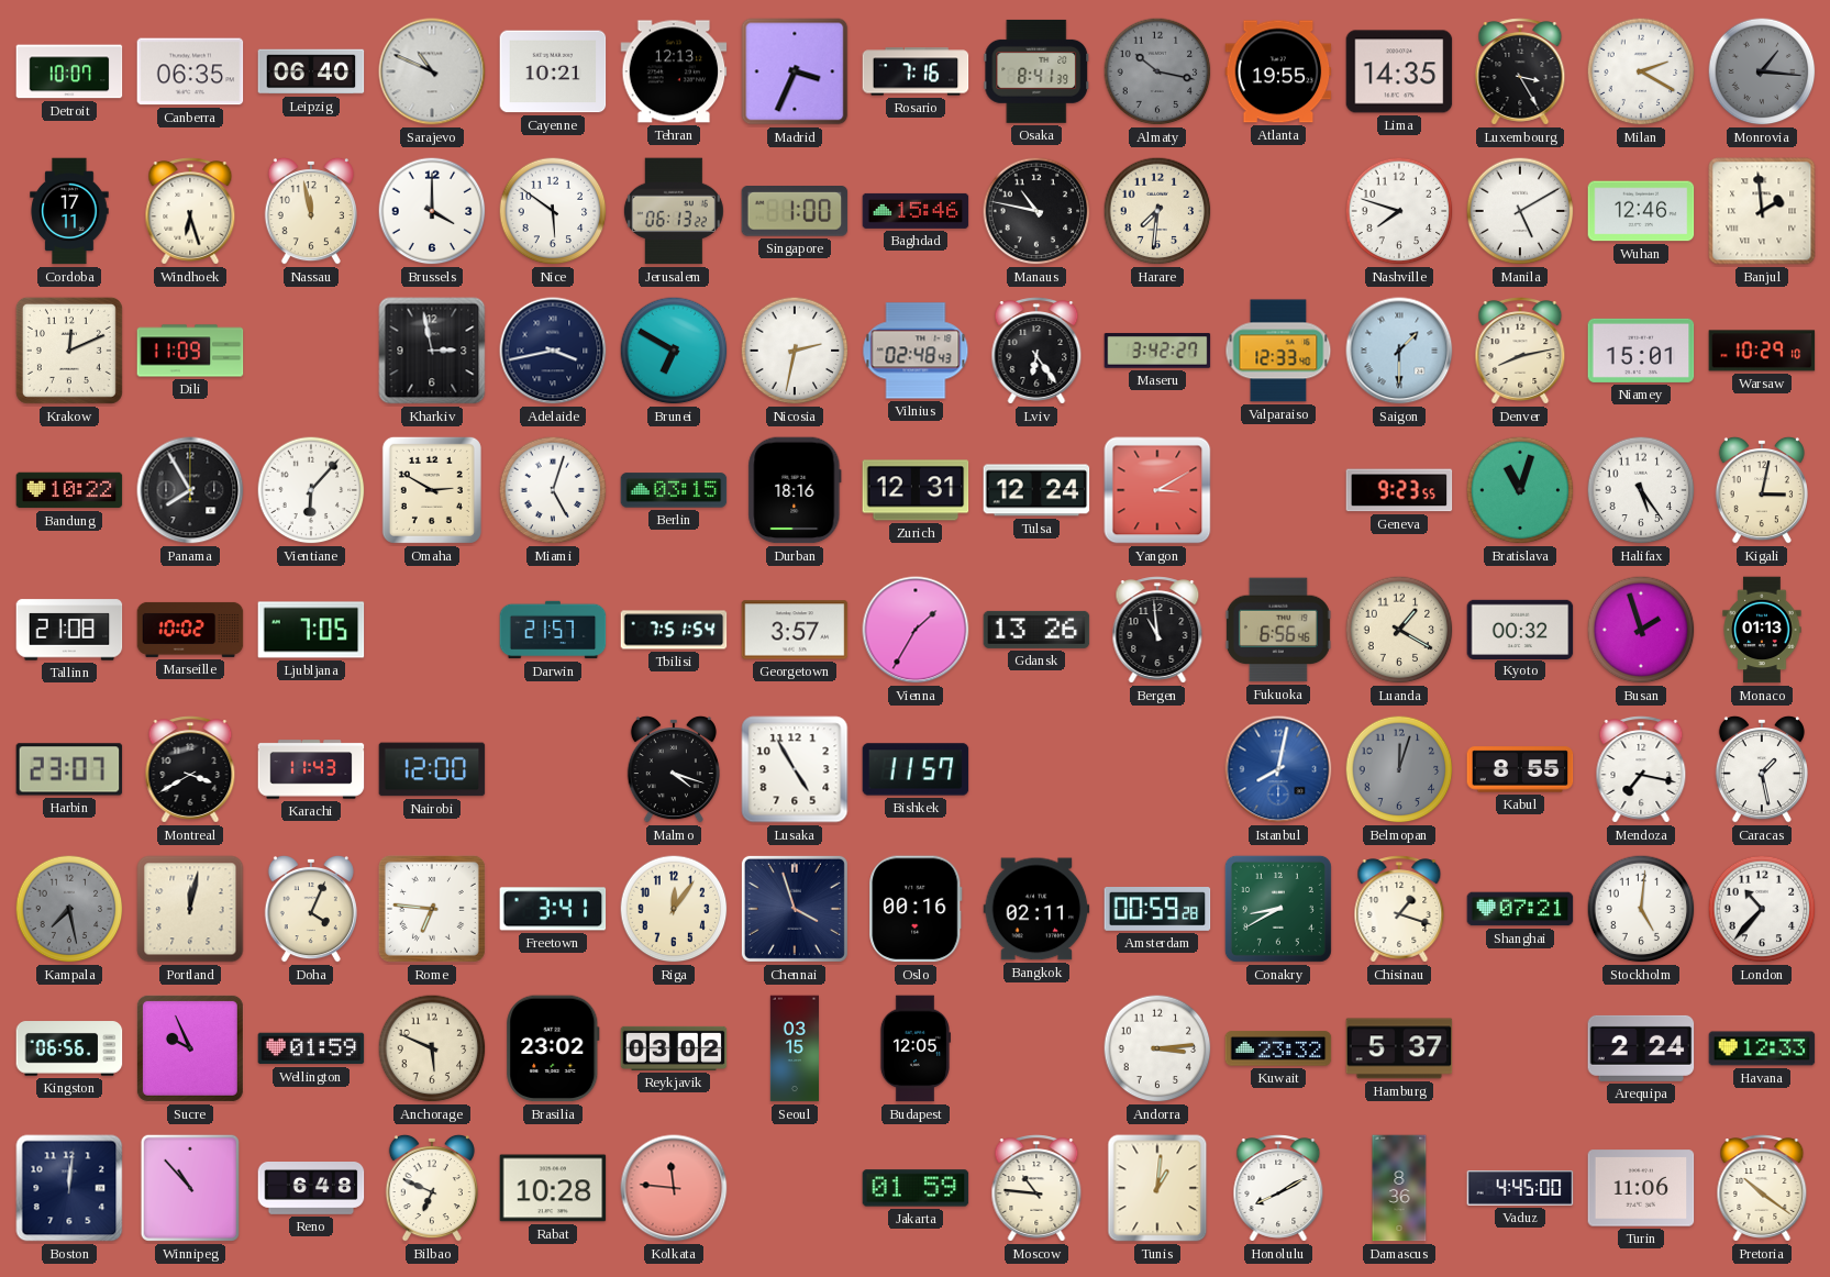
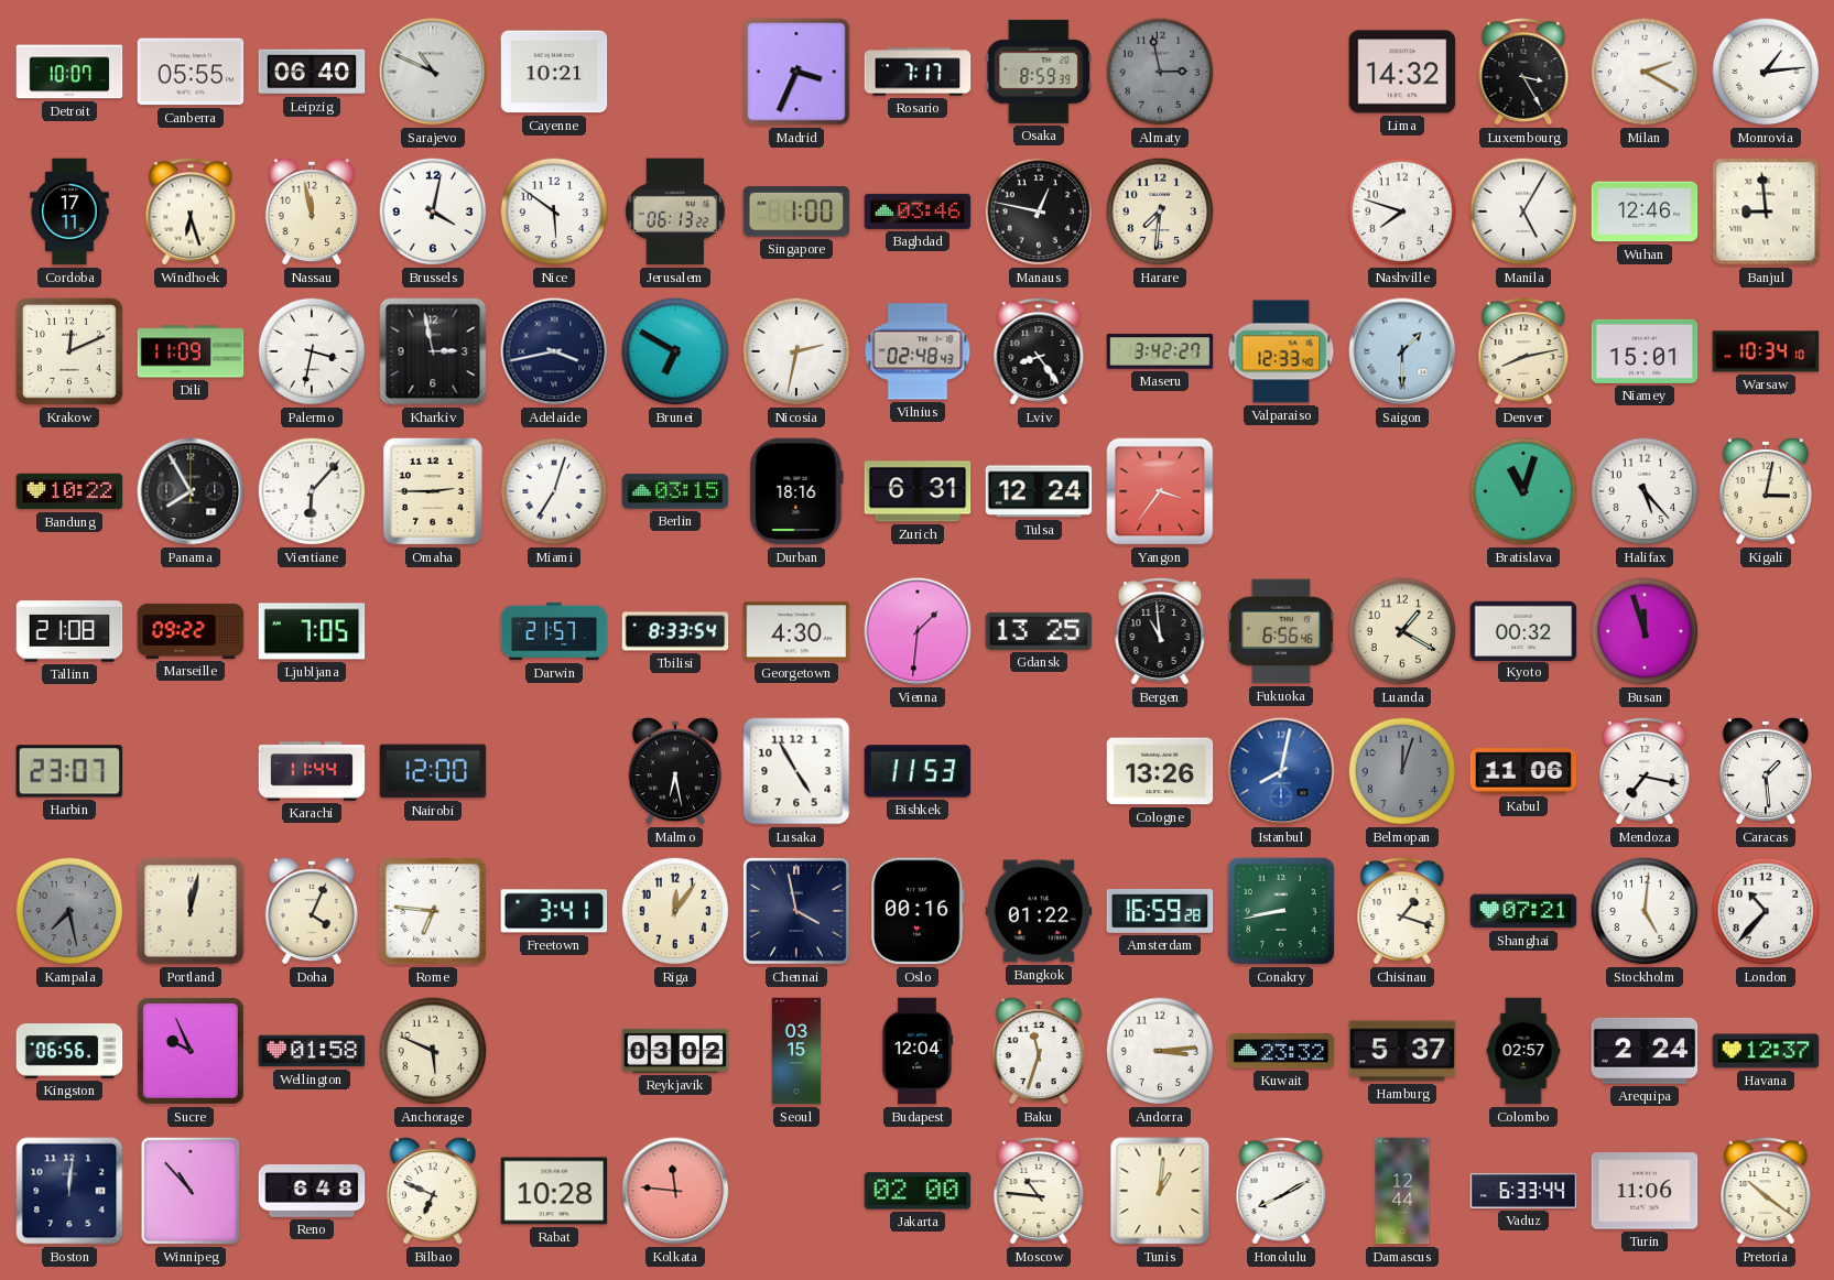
Canberra: 06:35 -> 05:55 (191, 72)
Tehran: 12:13 -> none (674, 71)
Rosario: 7:16 -> 7:17 (918, 72)
Osaka: 8:41 -> 8:59 (1039, 72)
Almaty: 10:17 -> 2:58 (1160, 72)
Atlanta: 19:55 -> none (1278, 71)
Lima: 14:35 -> 14:32 (1402, 72)
Monrovia: 1:16 -> 1:14 (1766, 72)
Monrovia dial: grey -> white (1766, 72)
Brussels: 4:00 -> 4:02 (433, 211)
Baghdad: 15:46 -> 03:46 (918, 211)
Manaus: 10:47 -> 12:47 (1039, 211)
Manila: 5:10 -> 5:05 (1523, 211)
Banjul: 1:59 -> 8:59 (1766, 211)
Palermo: none -> 3:32 (312, 351)
Lviv: 6:24 -> 8:24 (1039, 351)
Warsaw: 10:29 -> 10:34 (1766, 351)
Omaha: 2:50 -> 2:45 (433, 491)
Miami: 5:03 -> 7:03 (554, 491)
Zurich: 12:31 -> 6:31 (918, 491)
Yangon: 3:10 -> 3:36 (1160, 491)
Geneva: 9:23 -> none (1399, 490)
Halifax: 5:24 -> 5:23 (1645, 491)
Marseille: 10:02 -> 09:22 (191, 631)
Tbilisi: 7:51 -> 8:33 (675, 631)
Georgetown: 3:57 -> 4:30 (796, 631)
Vienna: 1:35 -> 1:31 (918, 631)
Gdansk: 13:26 -> 13:25 (1039, 631)
Busan: 1:57 -> 11:57 (1645, 631)
Monaco: 01:13 -> none (1762, 630)
Montreal: 3:40 -> none (190, 769)
Karachi: 11:43 -> 11:44 (312, 771)
Malmo: 4:18 -> 6:28 (675, 771)
Bishkek: 11:57 -> 11:53 (918, 771)
Cologne: none -> 13:26 (1160, 771)
Kabul: 8:55 -> 11:06 (1523, 771)
Caracas: 1:28 -> 1:29 (1766, 771)
Chennai: 3:57 -> 3:58 (796, 911)
Bangkok: 02:11 -> 01:22 (1039, 911)
Amsterdam: 00:59 -> 16:59 (1160, 912)
Conakry: 8:40 -> 8:43 (1281, 911)
Wellington: 01:59 -> 01:58 (312, 1051)
Brasilia: 23:02 -> none (553, 1048)
Budapest: 12:05 -> 12:04 (916, 1051)
Baku: none -> 11:33 (1039, 1051)
Colombo: none -> 02:57 (1523, 1051)
Havana: 12:33 -> 12:37 (1766, 1051)
Jakarta: 01:59 -> 02:00 (918, 1191)
Damascus: 8:36 -> 12:44 (1402, 1191)
Vaduz: 4:45 -> 6:33 (1523, 1192)
